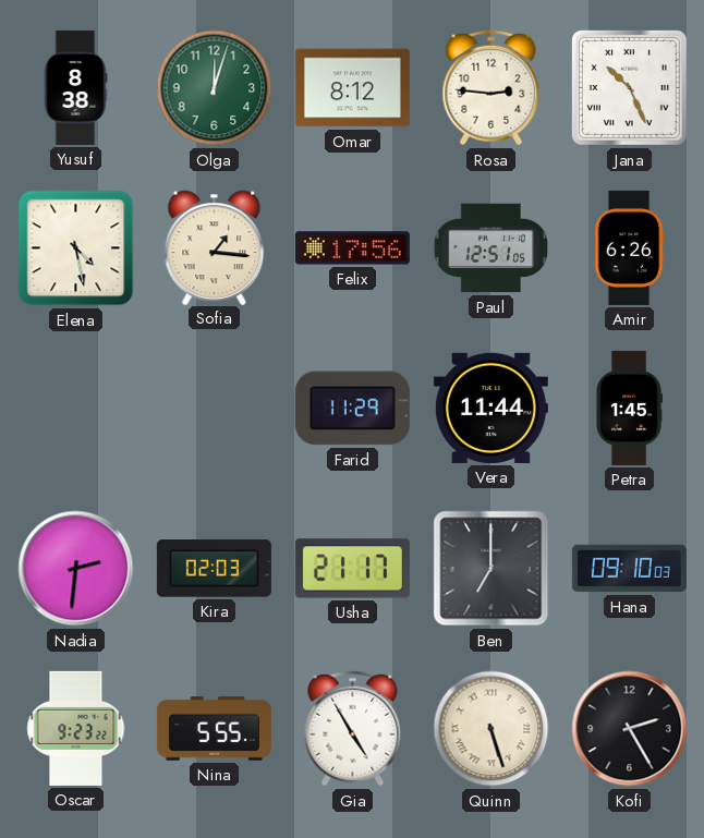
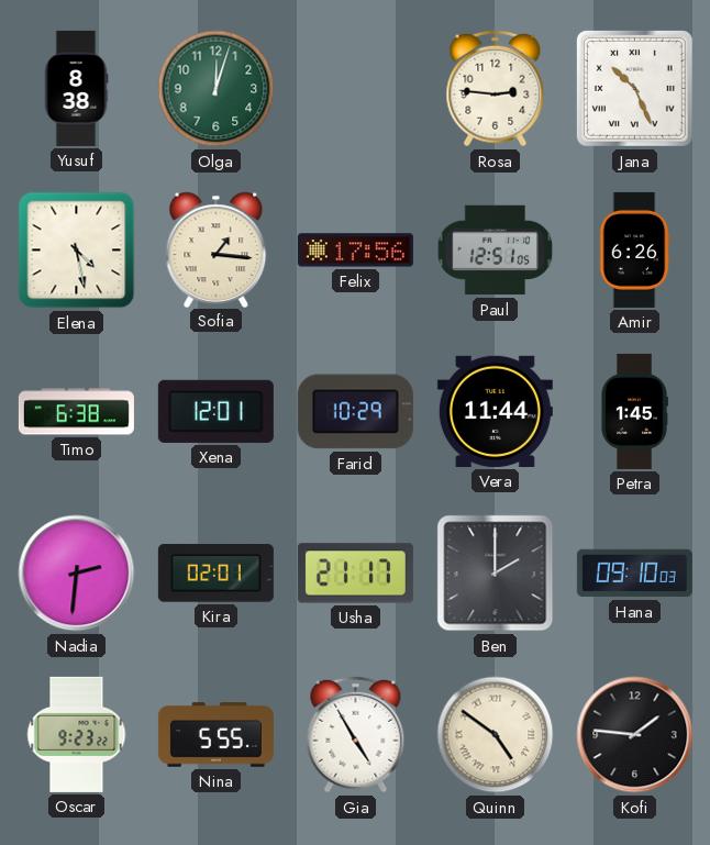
Omar: 8:12 -> none (352, 88)
Timo: none -> 6:38 (76, 412)
Xena: none -> 12:01 (215, 411)
Farid: 11:29 -> 10:29 (355, 412)
Kira: 02:03 -> 02:01 (215, 574)
Ben: 7:00 -> 2:00 (496, 574)
Quinn: 5:27 -> 4:51 (496, 735)
Kofi: 2:25 -> 1:46 (635, 735)
